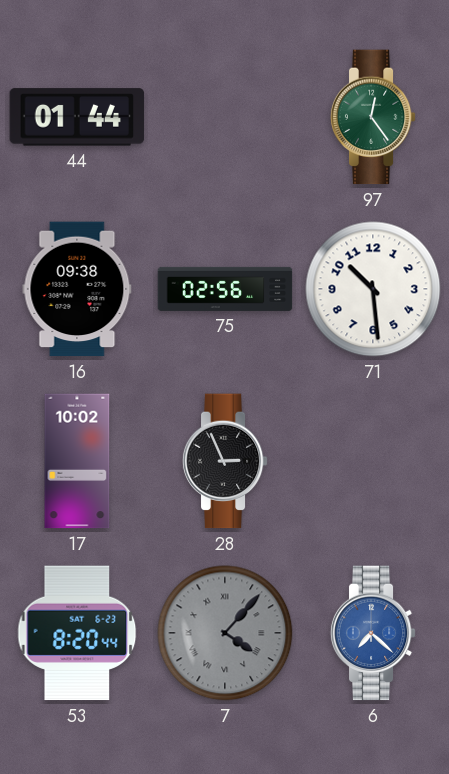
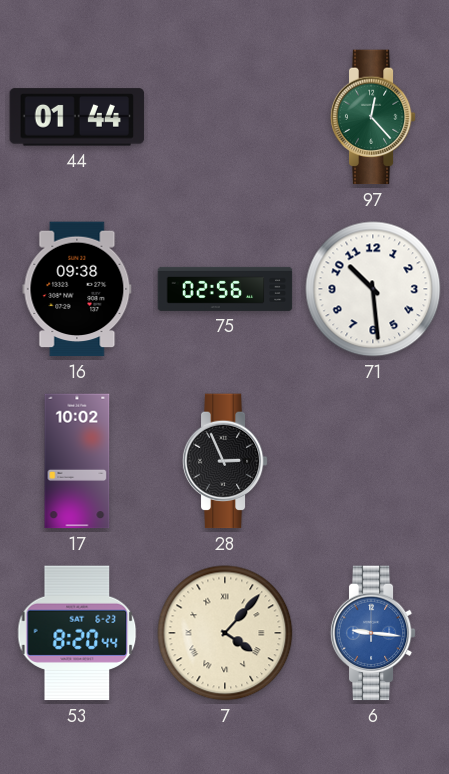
97: 12:24 -> 12:23 (373, 117)
7 dial: grey -> cream (225, 633)
6: 7:22 -> 9:16 (373, 633)
